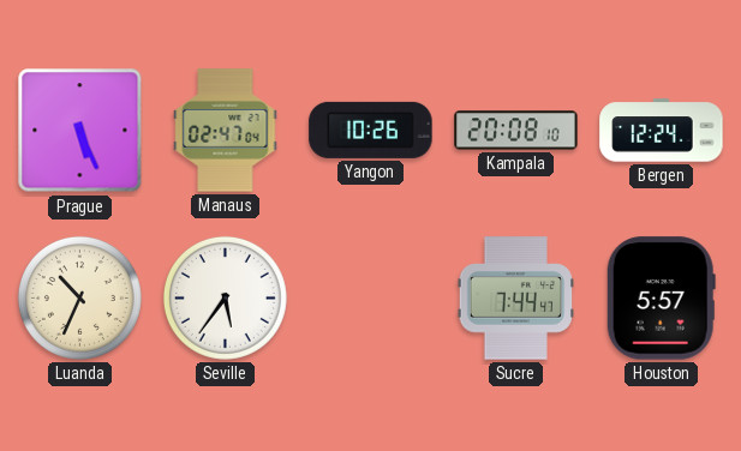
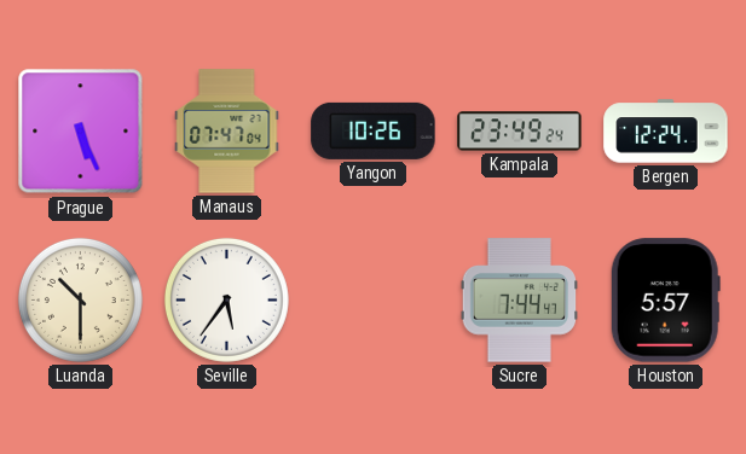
Manaus: 02:47 -> 07:47 (227, 132)
Kampala: 20:08 -> 23:49 (520, 132)
Luanda: 10:34 -> 10:30 (80, 299)
